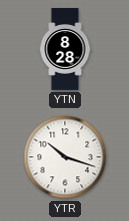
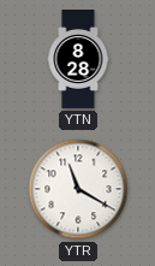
YTR: 10:18 -> 11:20 (78, 189)
